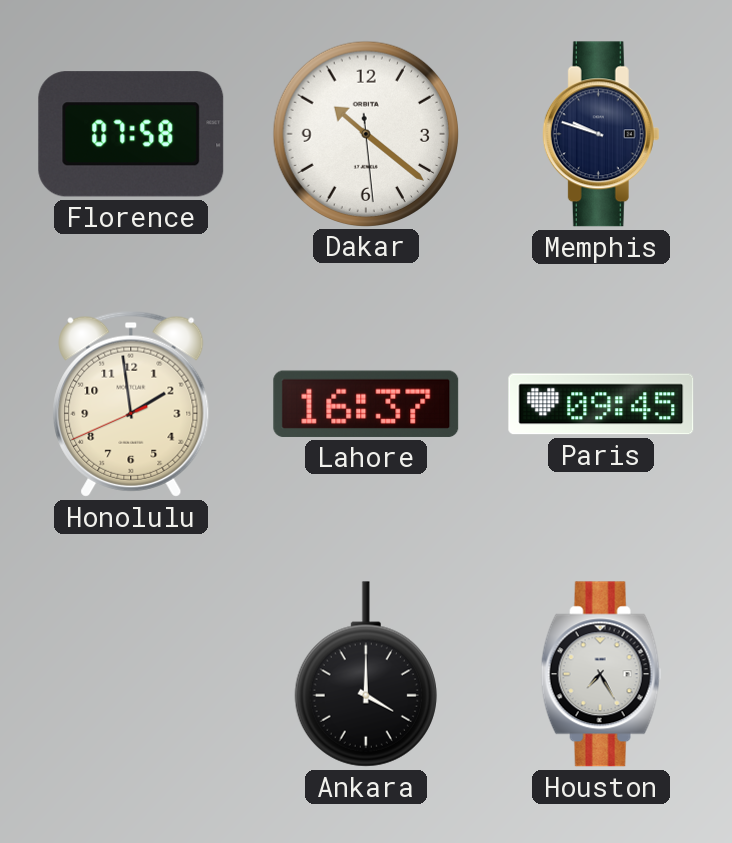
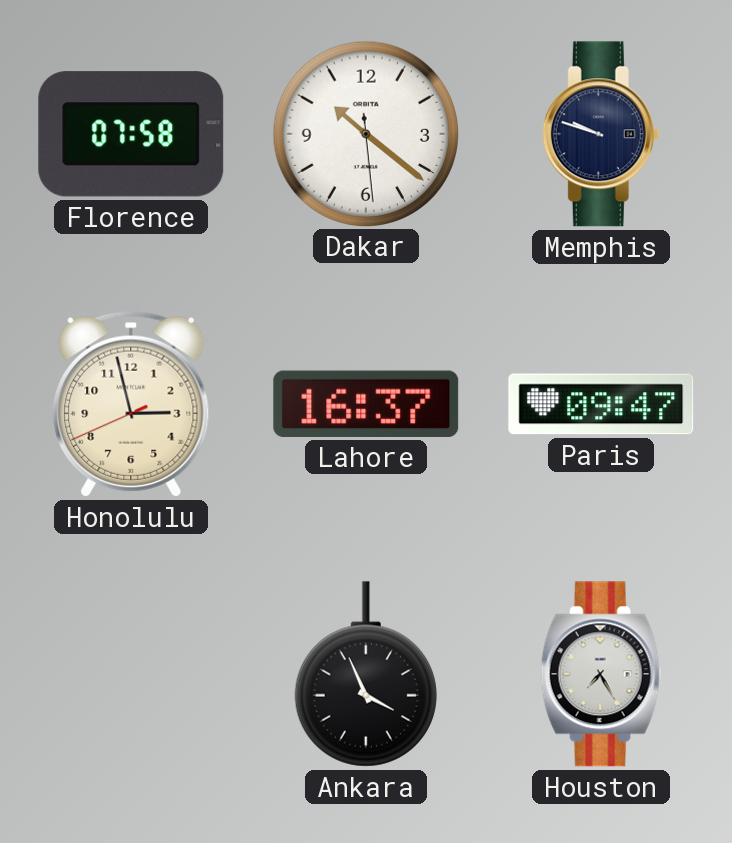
Honolulu: 1:58 -> 2:57 (131, 404)
Paris: 09:45 -> 09:47 (601, 404)
Ankara: 4:00 -> 3:56 (366, 674)
